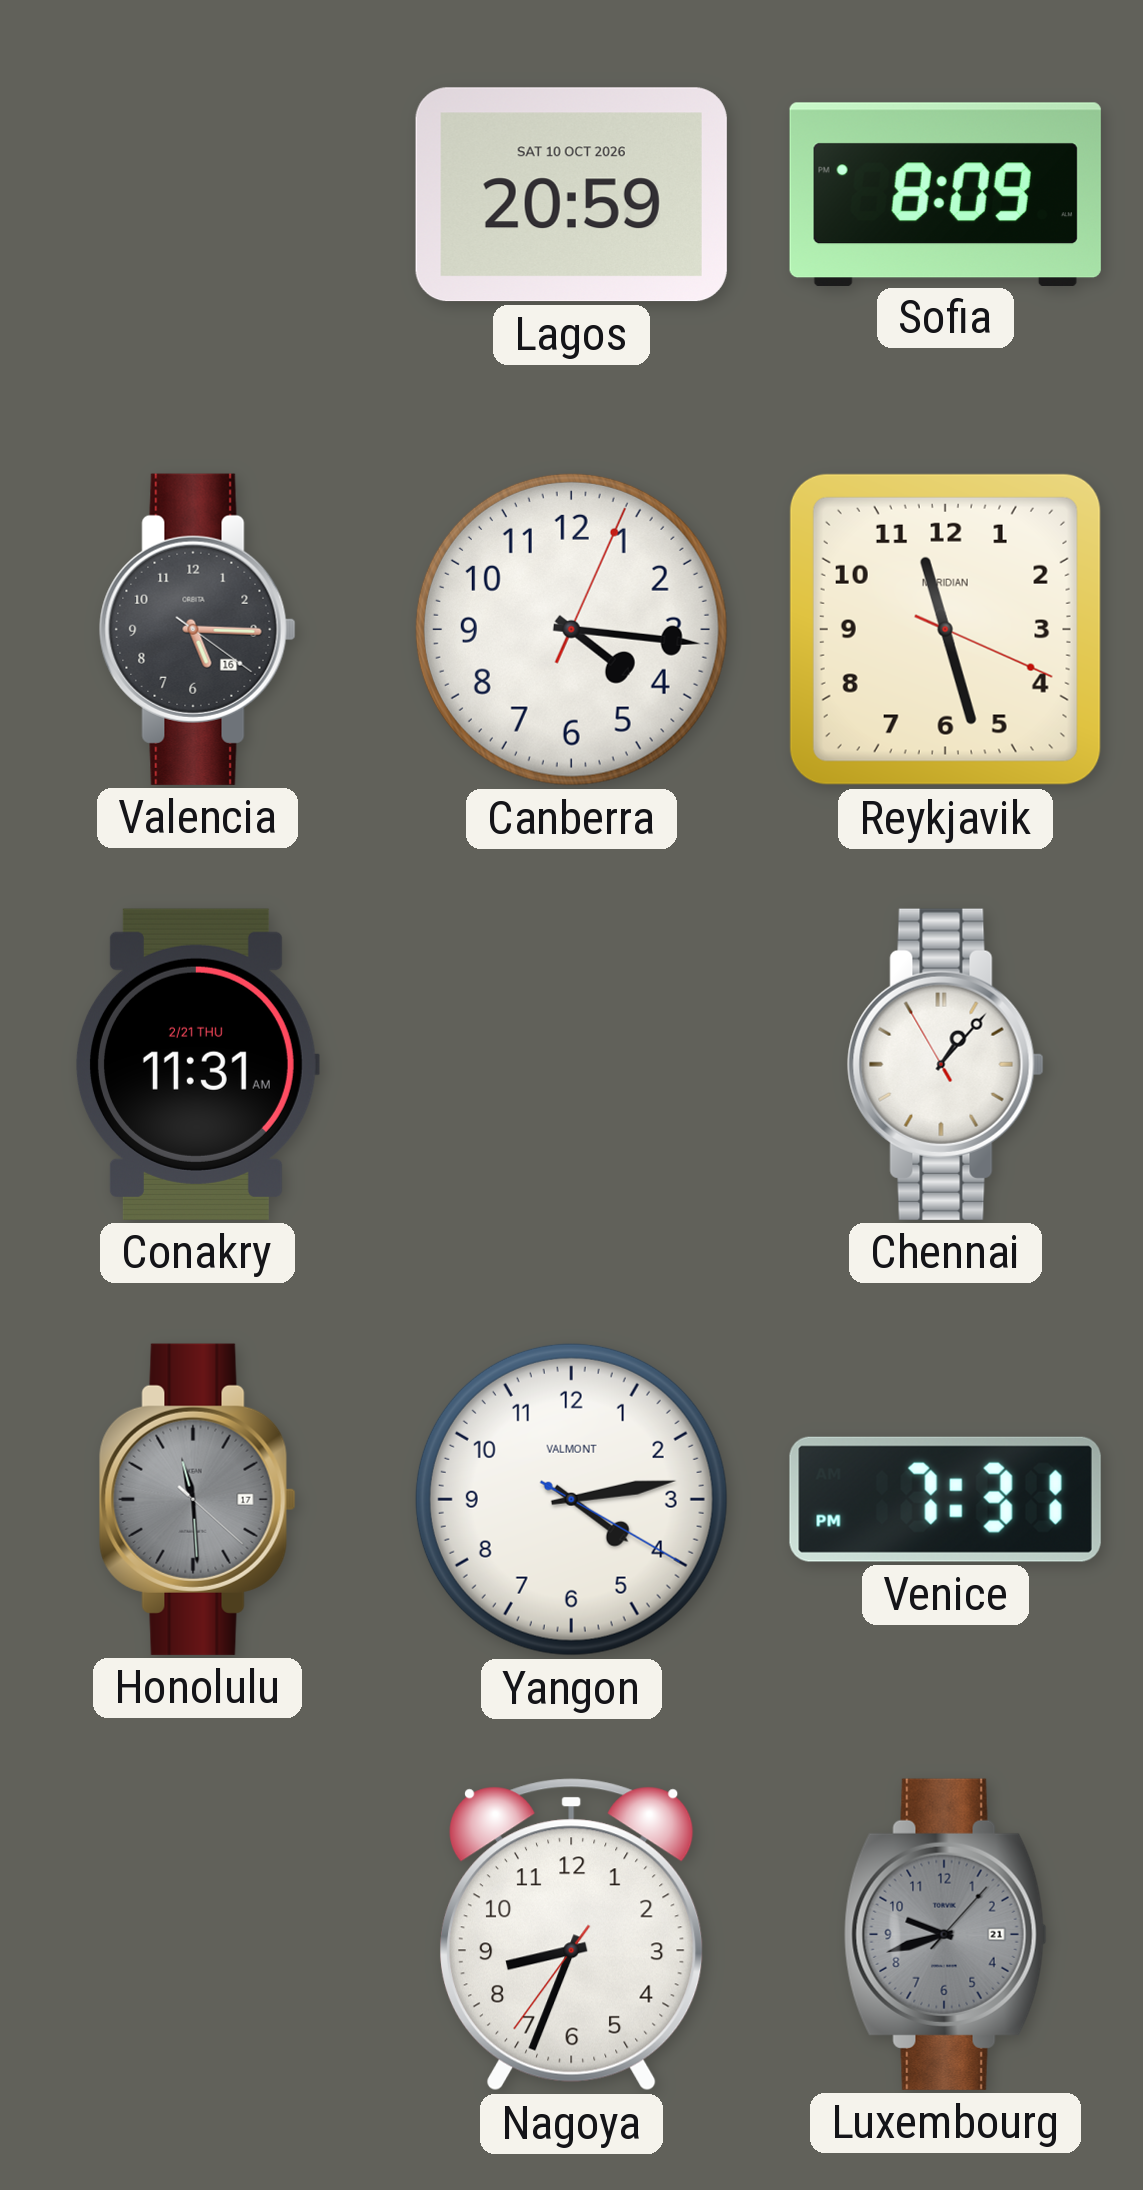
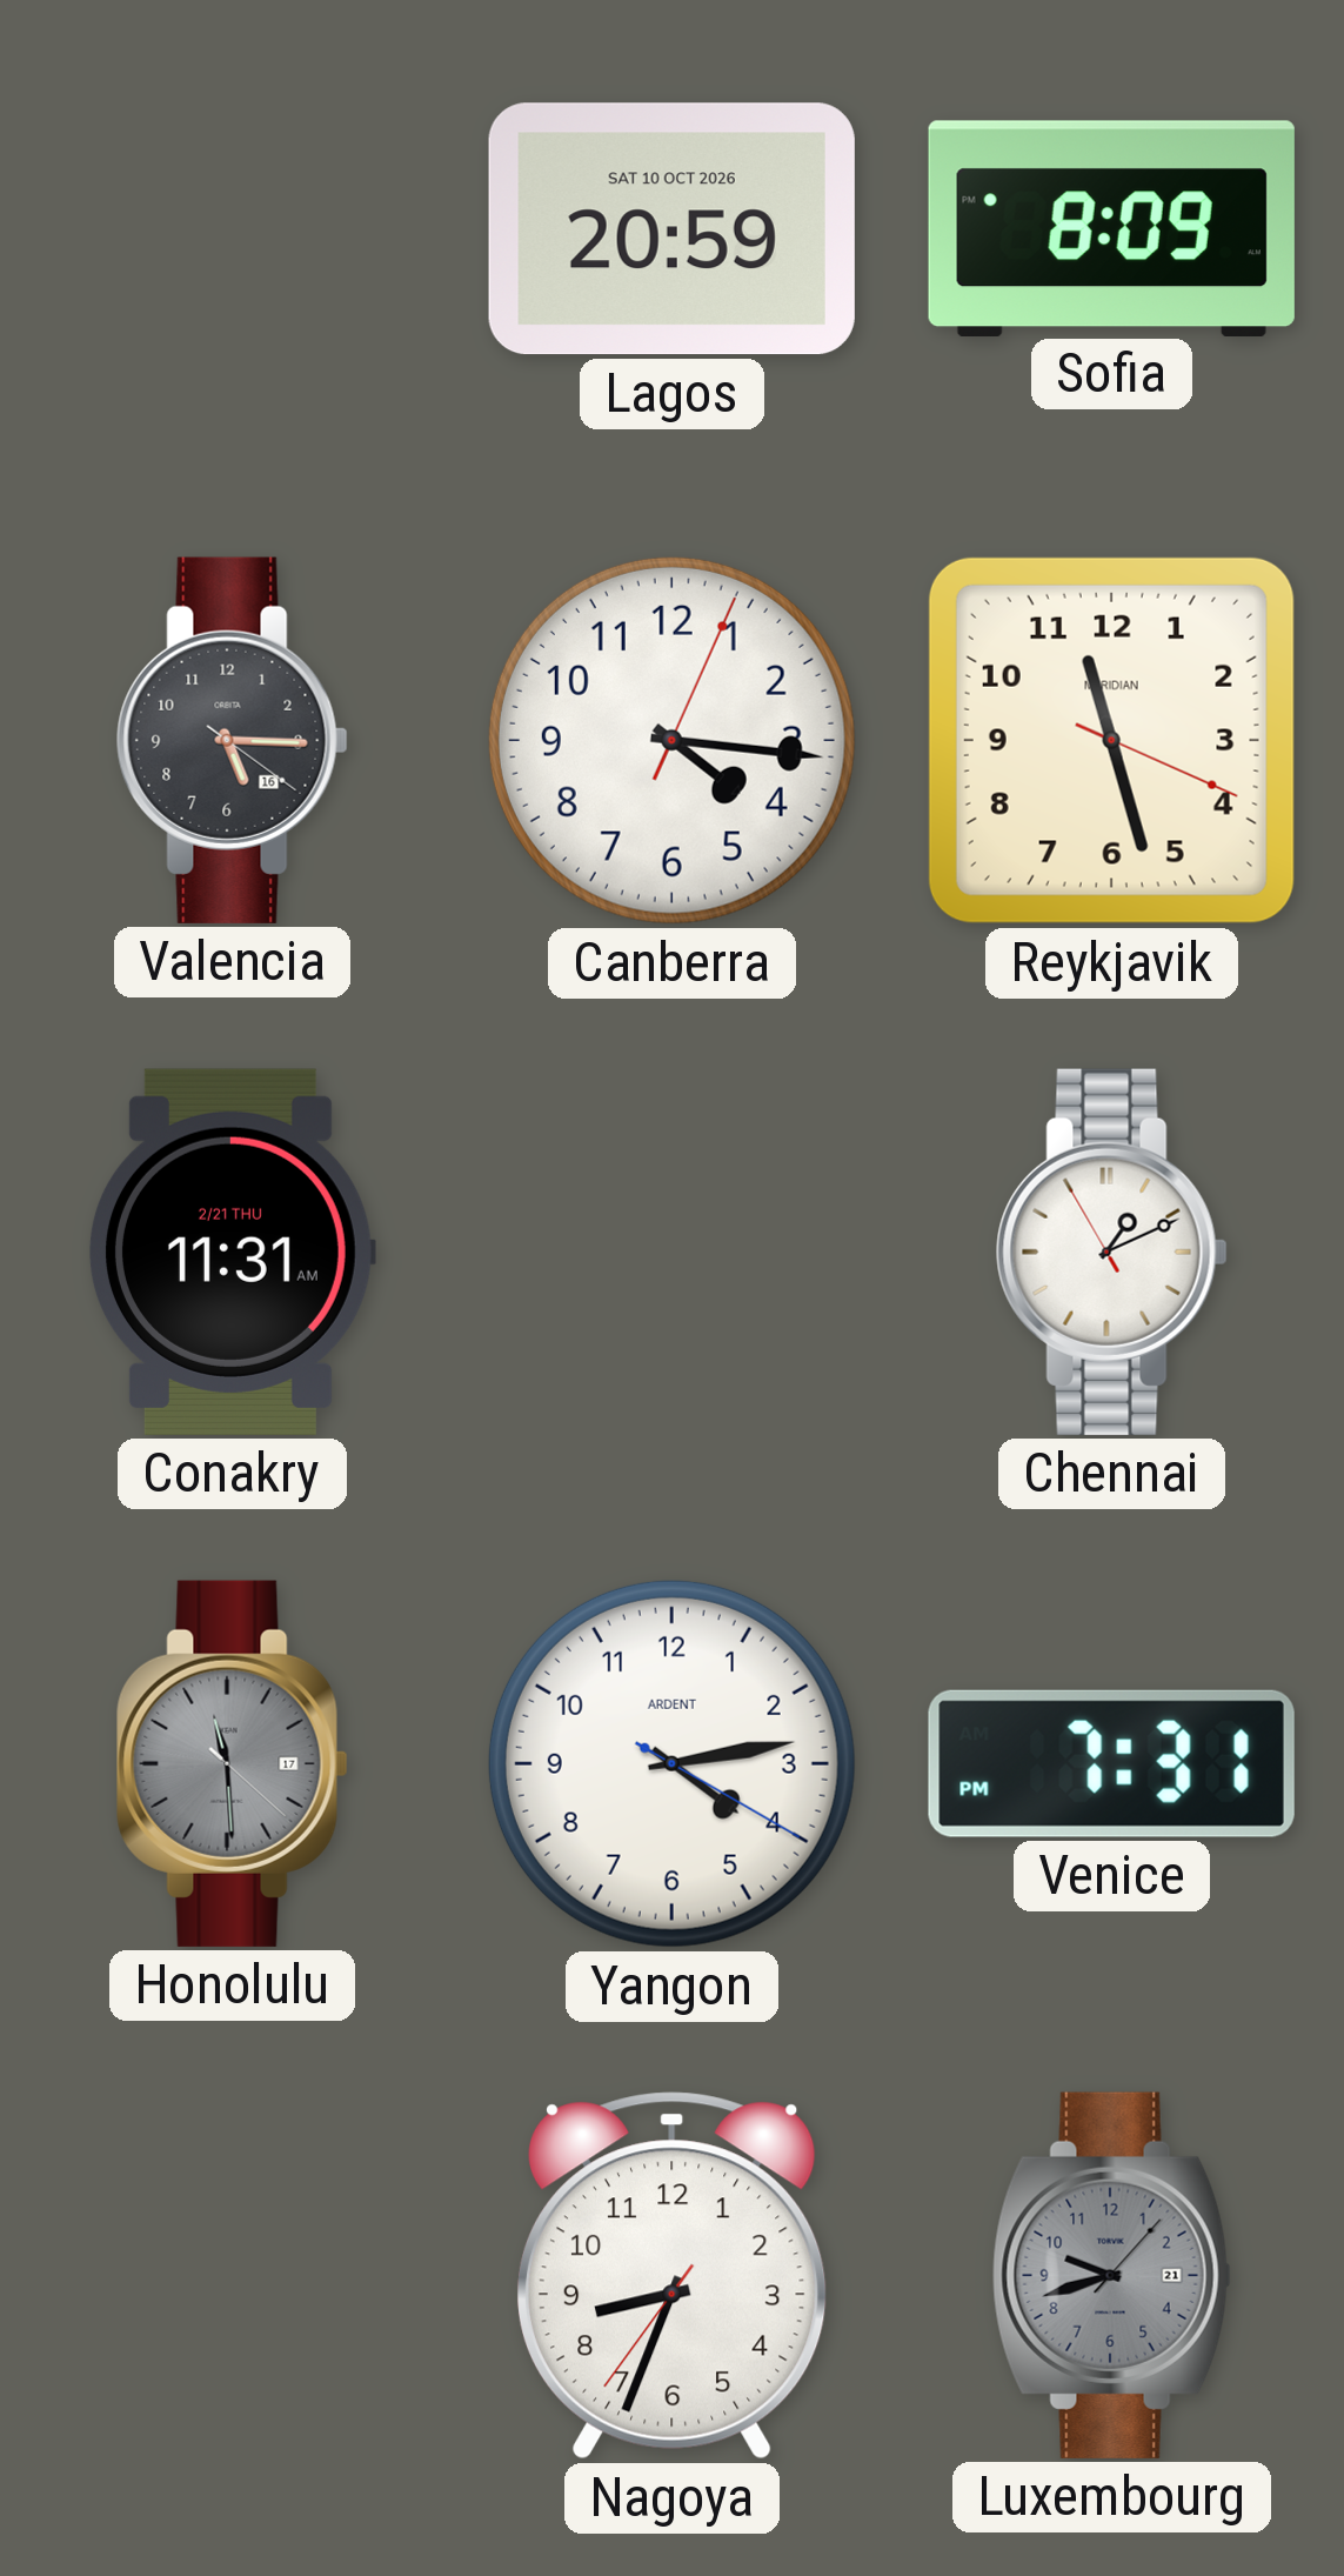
Chennai: 1:06 -> 1:10 (1111, 1252)
Yangon brand: VALMONT -> ARDENT (671, 1763)
